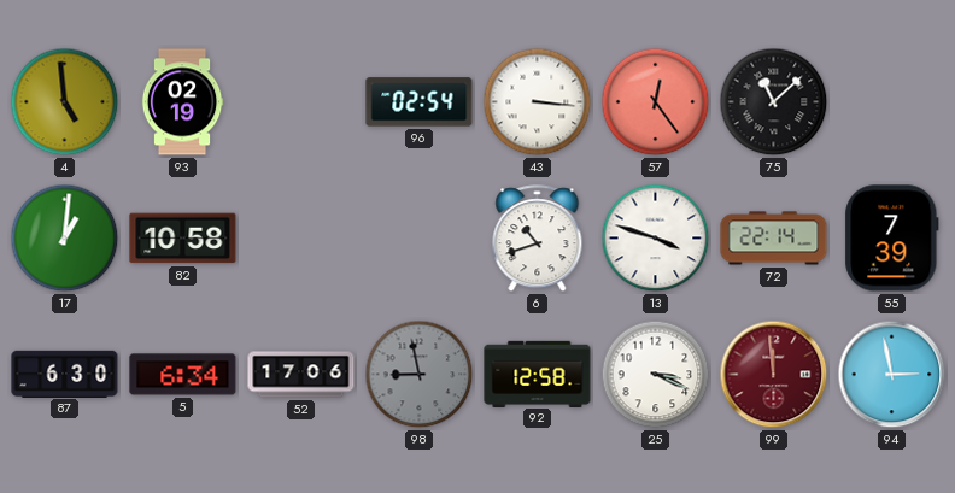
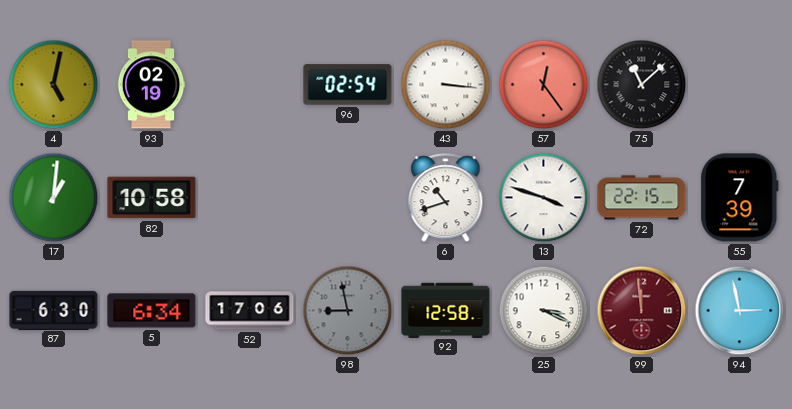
4: 4:59 -> 5:02 (54, 85)
72: 22:14 -> 22:15 (642, 198)
